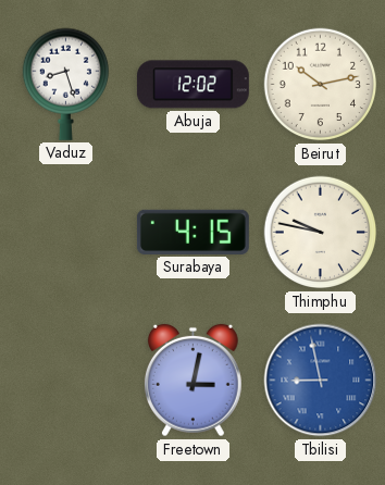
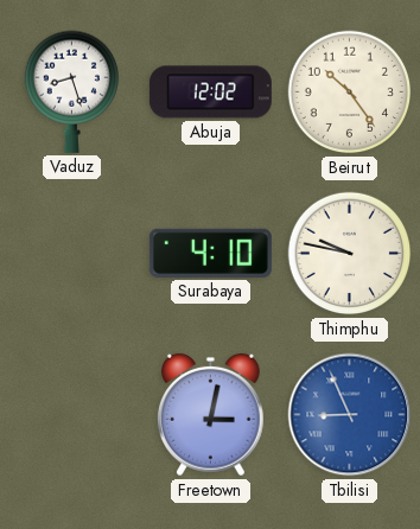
Beirut: 10:13 -> 10:24 (350, 93)
Surabaya: 4:15 -> 4:10 (210, 253)
Tbilisi: 8:58 -> 8:56 (350, 415)
